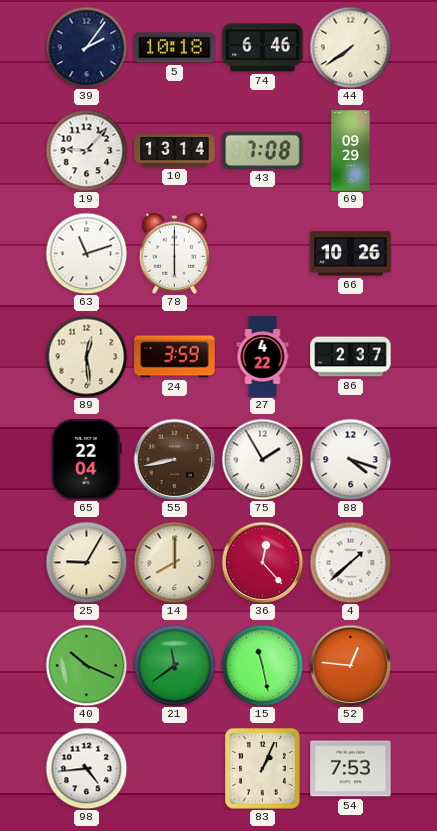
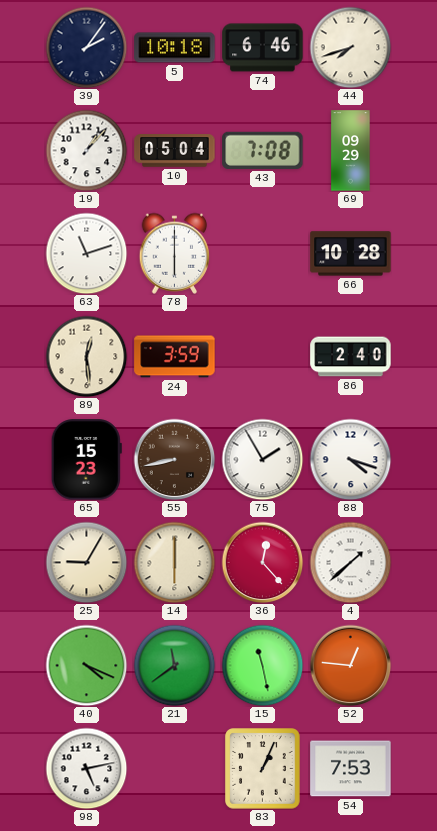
44: 7:39 -> 7:42 (350, 47)
19: 9:07 -> 1:07 (86, 150)
10: 13:14 -> 05:04 (175, 151)
66: 10:26 -> 10:28 (351, 254)
27: 4:22 -> none (263, 357)
86: 2:37 -> 2:40 (351, 357)
65: 22:04 -> 15:23 (86, 460)
14: 8:00 -> 6:00 (174, 562)
40: 10:19 -> 4:19 (86, 665)
98: 4:44 -> 5:13 (86, 768)
